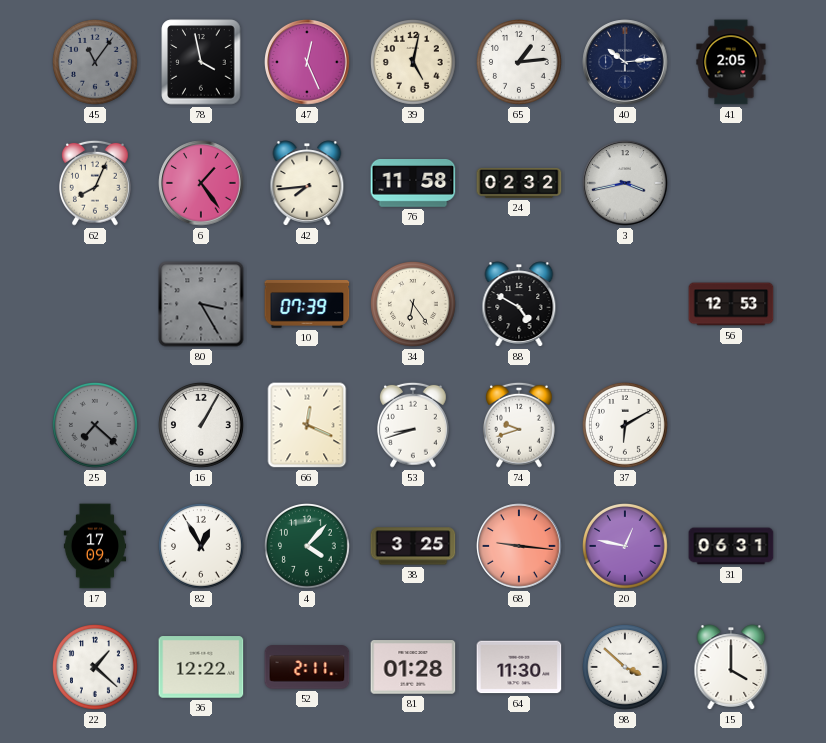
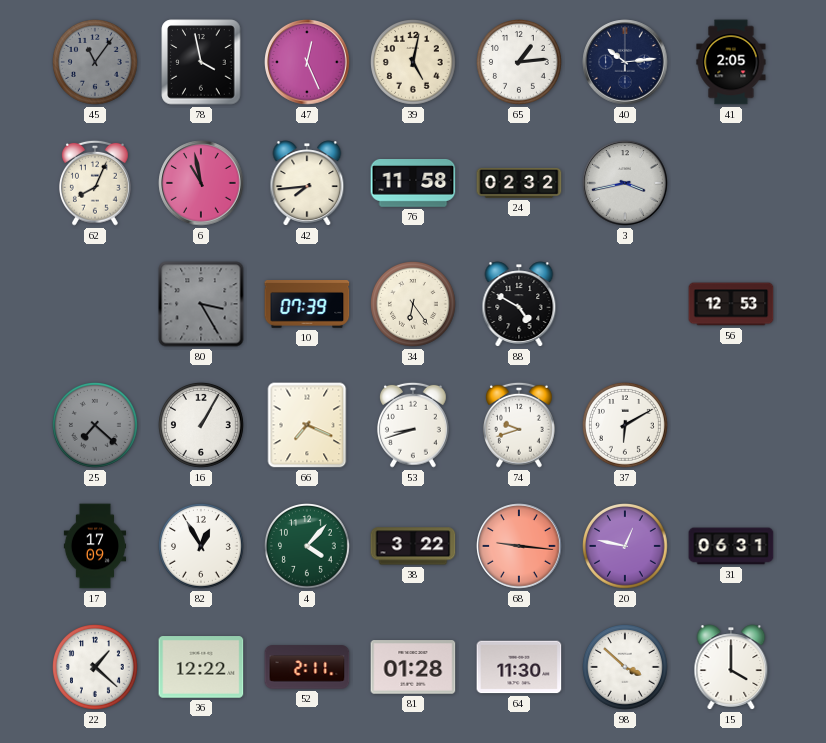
6: 1:24 -> 10:58 (201, 183)
66: 12:19 -> 7:19 (307, 425)
38: 3:25 -> 3:22 (413, 546)
